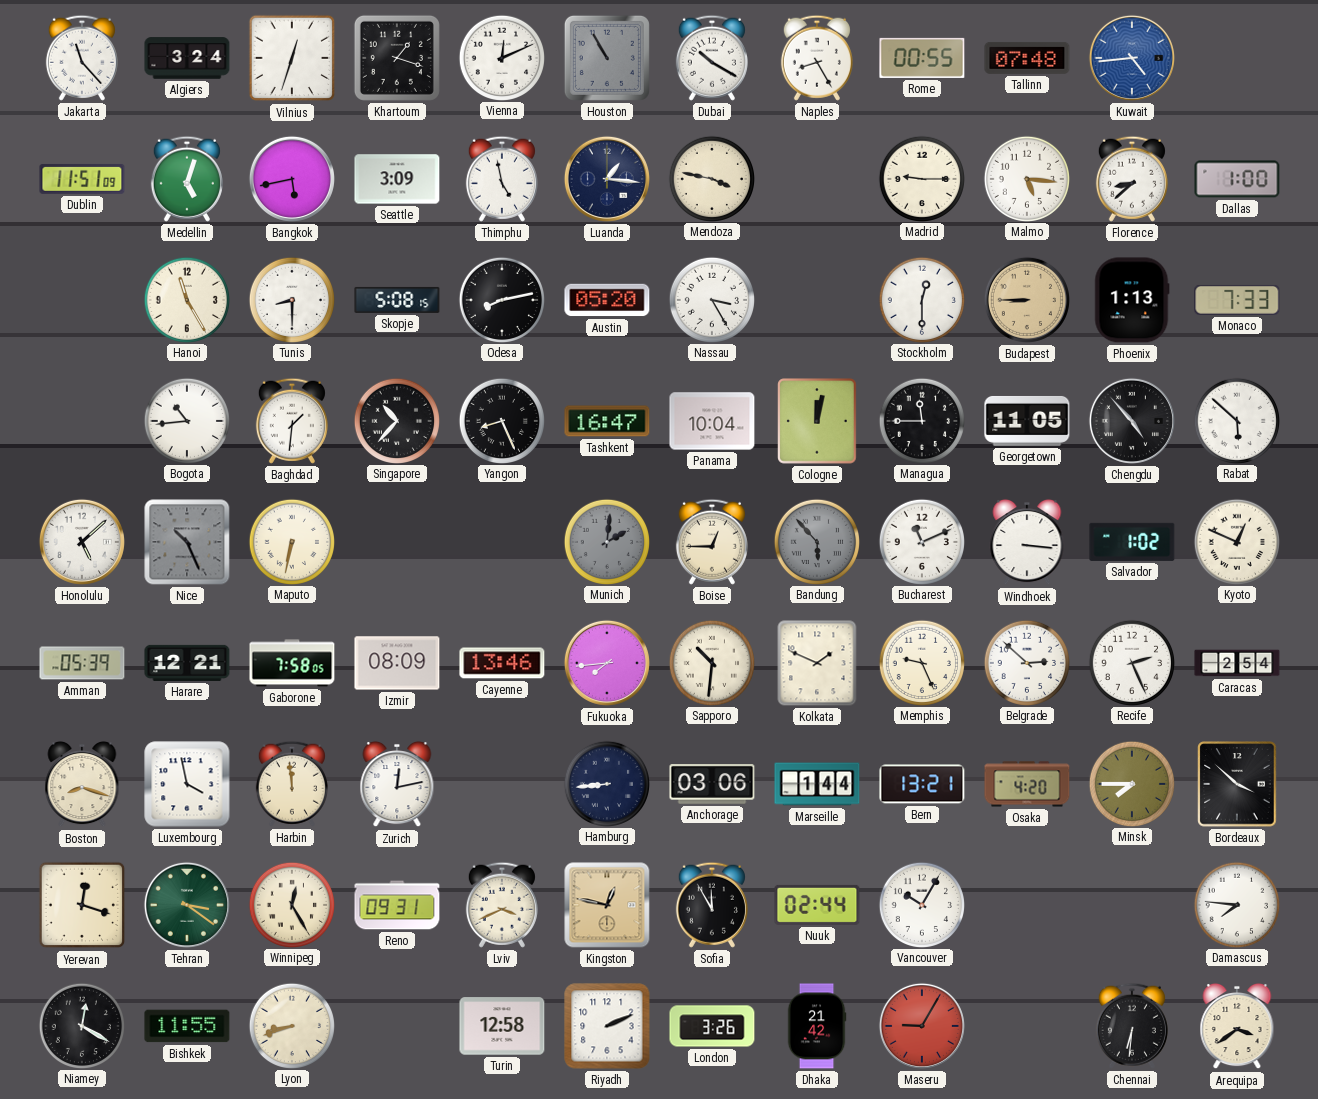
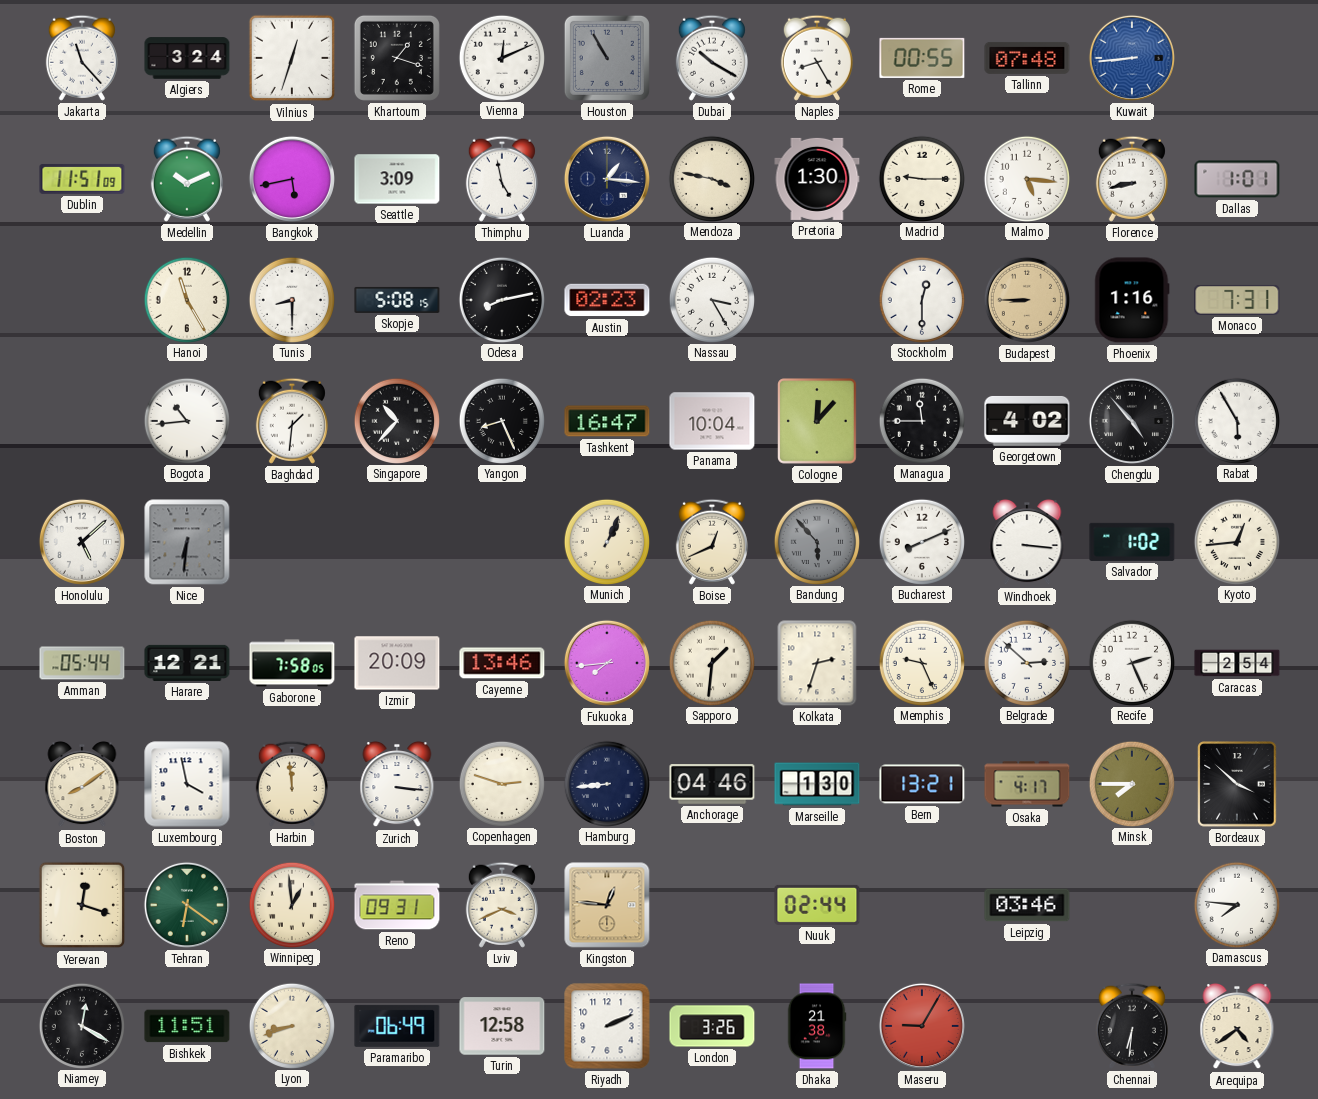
Kuwait: 4:44 -> 8:44 (1132, 58)
Medellin: 5:03 -> 10:11 (187, 179)
Pretoria: none -> 1:30 (817, 179)
Florence: 8:38 -> 8:43 (1132, 179)
Dallas: 1:00 -> 1:01 (1237, 179)
Austin: 05:20 -> 02:23 (607, 300)
Phoenix: 1:13 -> 1:16 (1132, 300)
Monaco: 7:33 -> 7:31 (1237, 300)
Cologne: 12:02 -> 12:07 (817, 421)
Georgetown: 11:05 -> 4:02 (1027, 421)
Rabat: 5:52 -> 5:55 (1236, 420)
Nice: 10:26 -> 6:31 (187, 542)
Maputo: 6:32 -> none (291, 541)
Munich: 2:01 -> 1:04 (606, 541)
Munich dial: grey -> cream (606, 541)
Boise: 12:45 -> 12:41 (712, 542)
Bucharest: 11:11 -> 8:11 (921, 541)
Kyoto: 12:49 -> 12:44 (1236, 541)
Amman: 05:39 -> 05:44 (82, 663)
Izmir: 08:09 -> 20:09 (397, 663)
Sapporo: 10:31 -> 1:31 (711, 662)
Kolkata: 1:49 -> 2:33 (817, 663)
Boston: 8:18 -> 8:09 (82, 784)
Zurich: 12:13 -> 3:16 (397, 784)
Copenhagen: none -> 2:48 (501, 783)
Anchorage: 03:06 -> 04:46 (712, 784)
Marseille: 1:44 -> 1:30 (817, 784)
Osaka: 4:20 -> 4:17 (1027, 784)
Tehran: 3:21 -> 6:21 (187, 905)
Winnipeg: 12:25 -> 12:59 (291, 904)
Kingston: 12:47 -> 12:46 (607, 905)
Sofia: 11:55 -> none (712, 905)
Vancouver: 10:05 -> none (921, 904)
Leipzig: none -> 03:46 (1027, 905)
Bishkek: 11:55 -> 11:51 (187, 1026)
Paramaribo: none -> 06:49 (397, 1026)
Dhaka: 21:42 -> 21:38 (817, 1026)
Arequipa: 3:39 -> 4:39 (1237, 1026)
